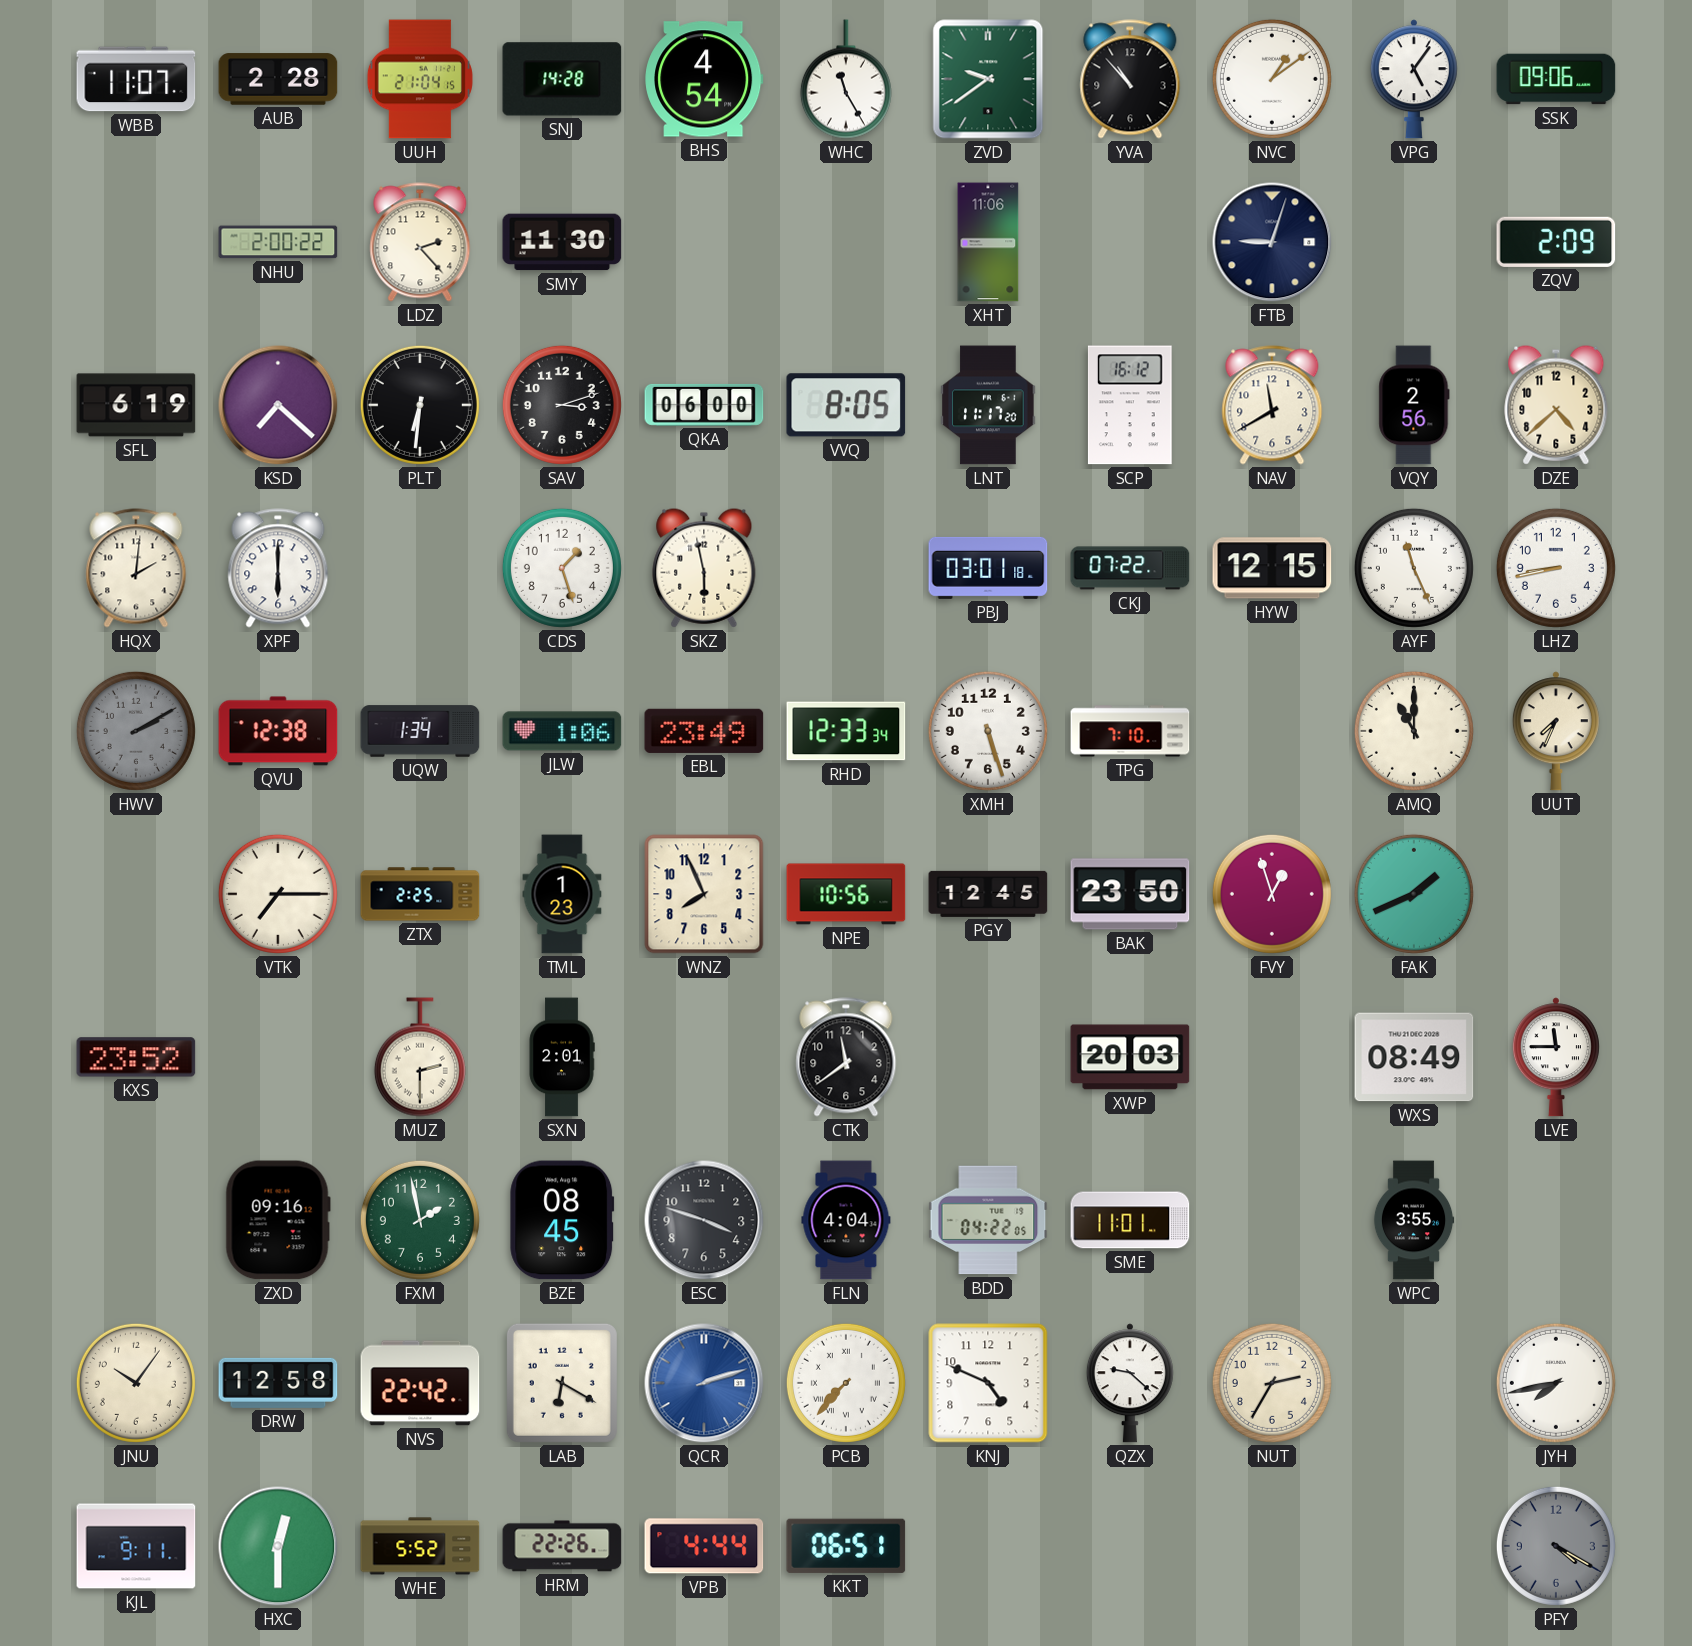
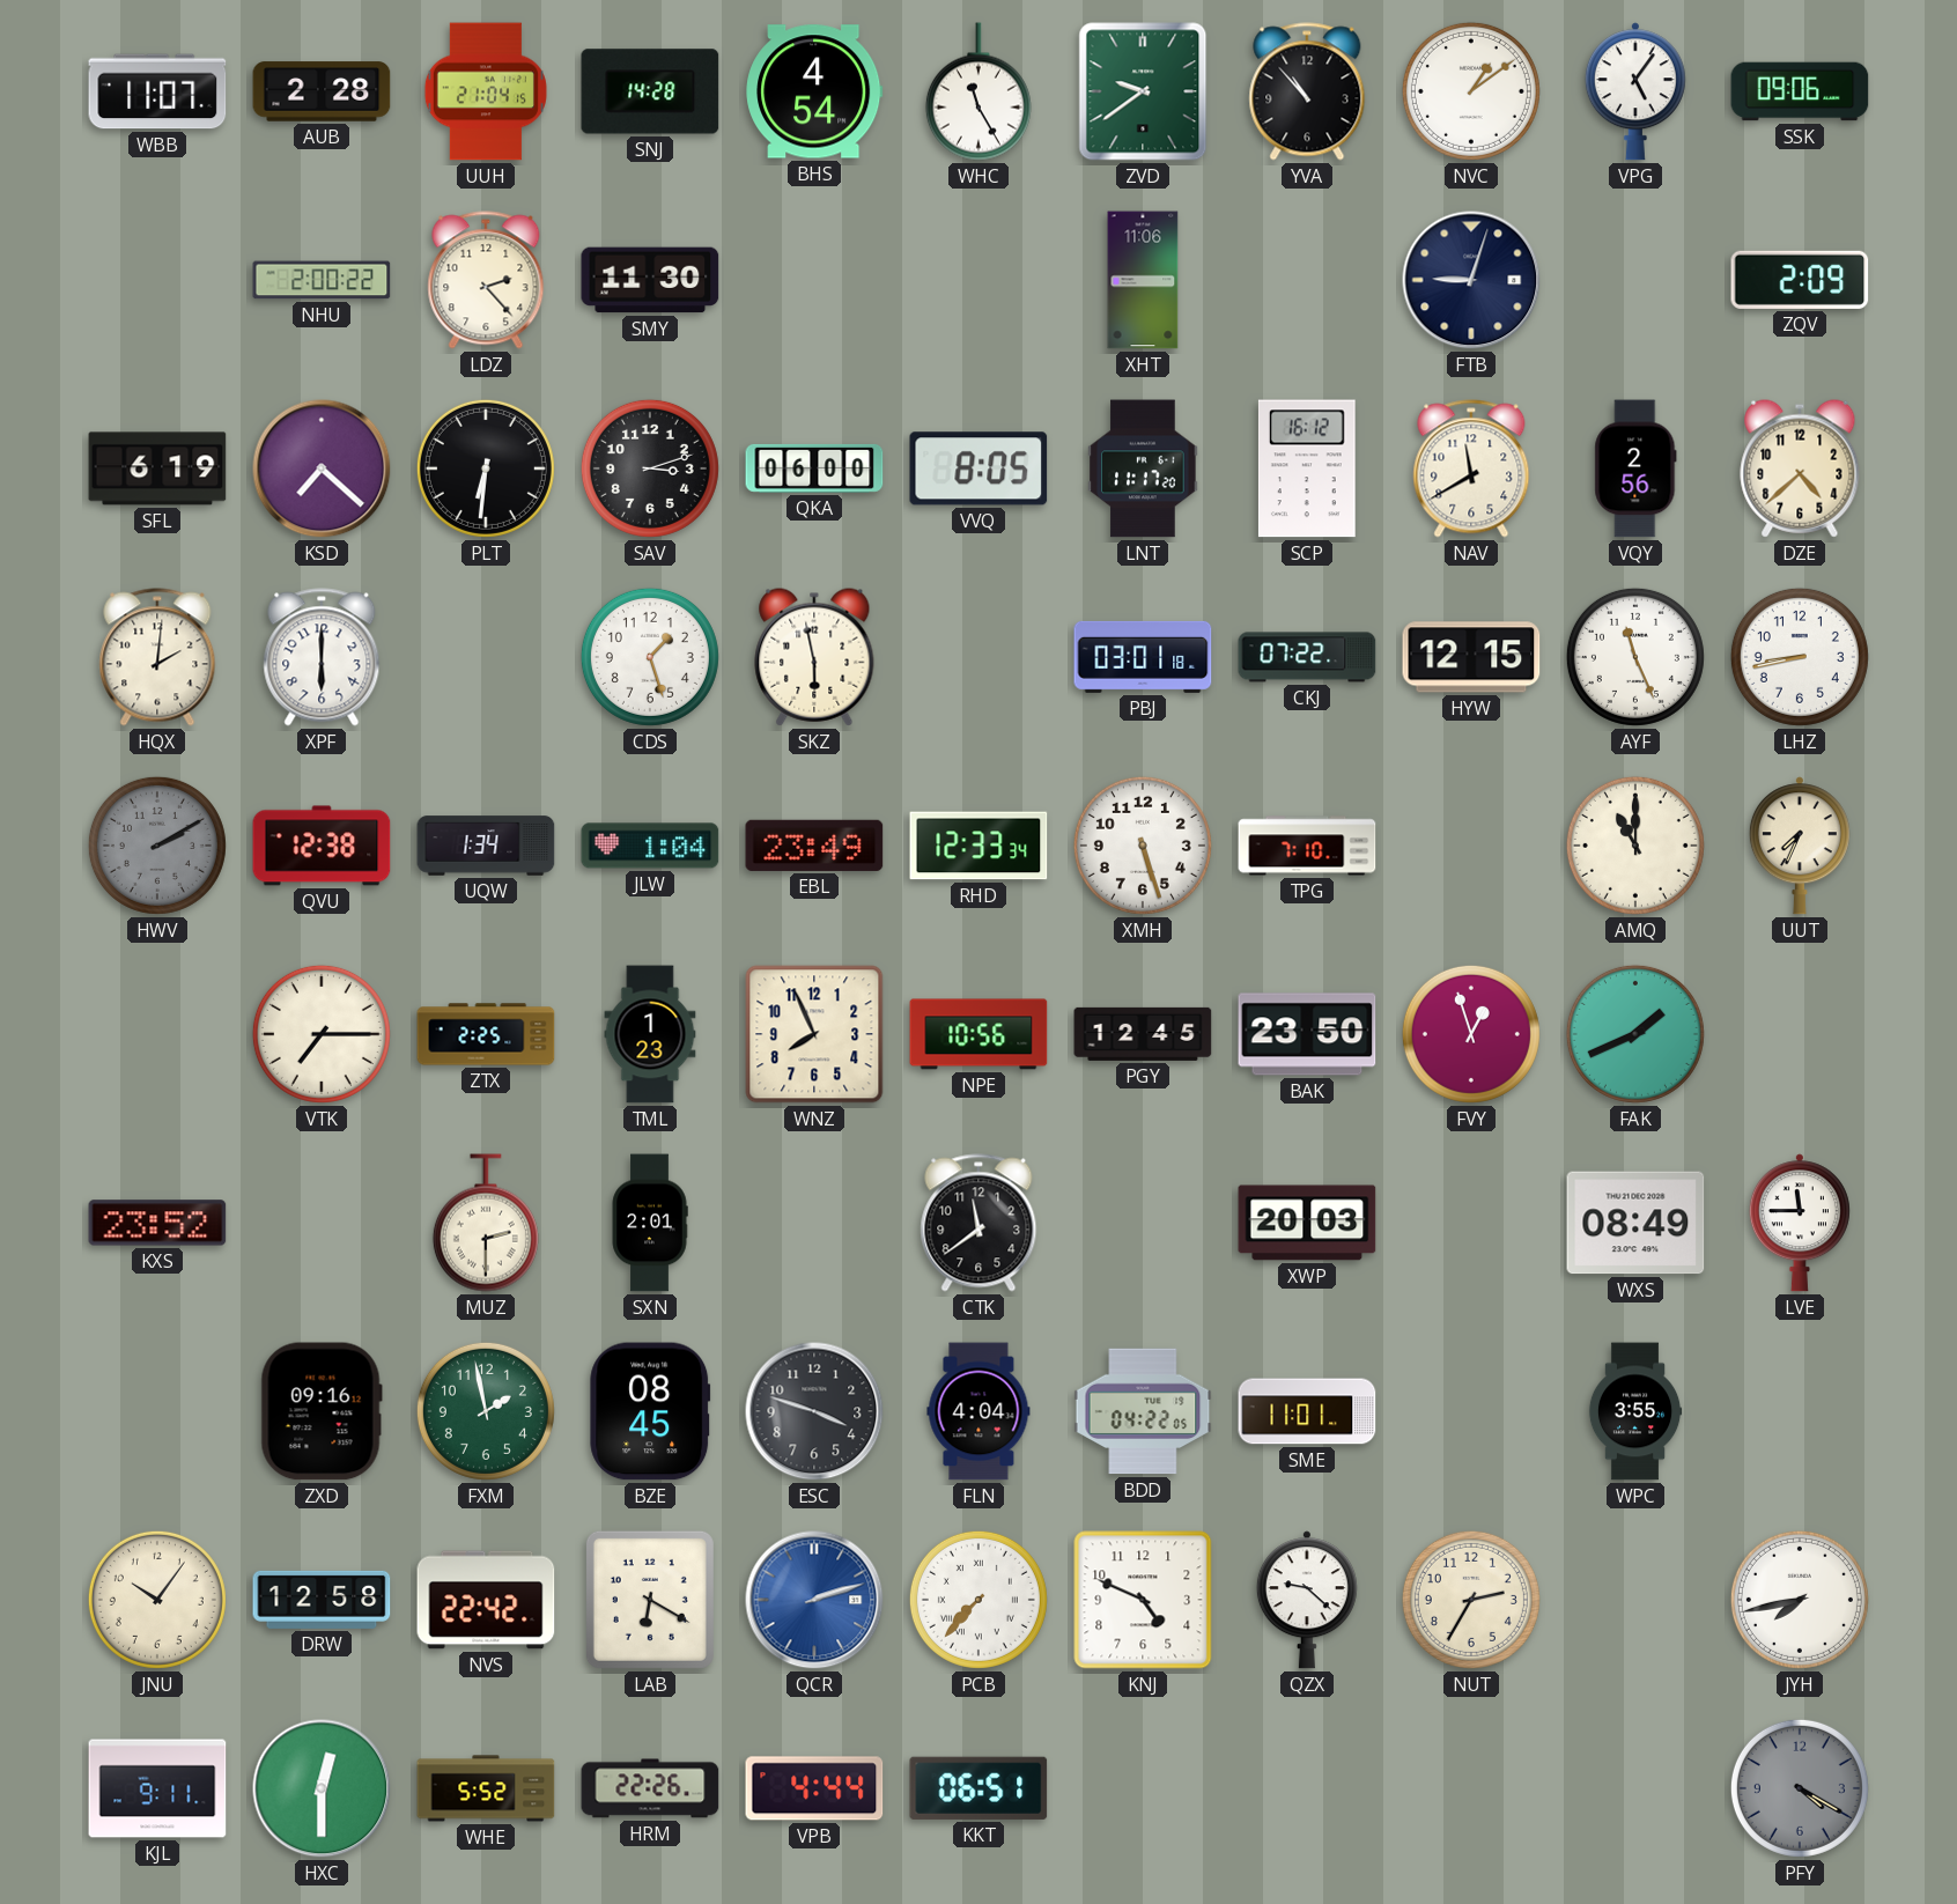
JLW: 1:06 -> 1:04 (650, 846)
